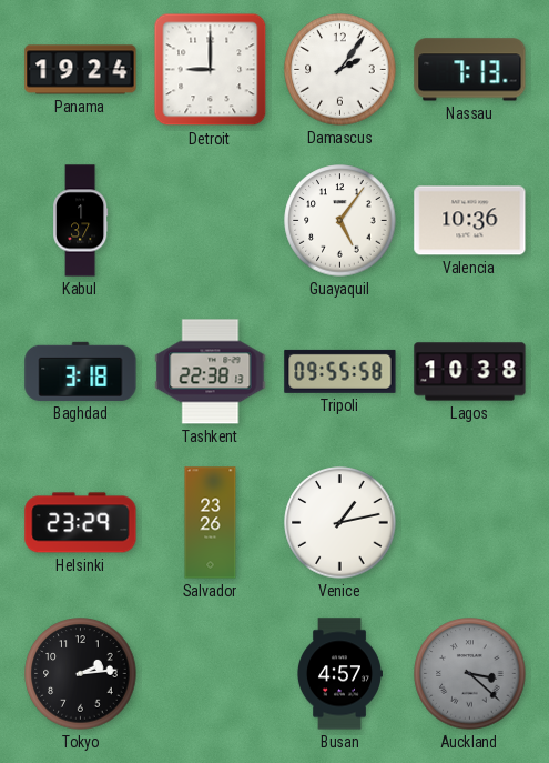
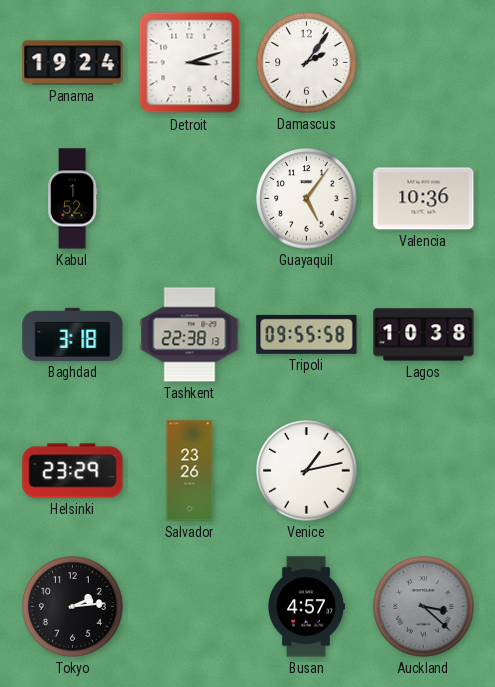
Detroit: 9:00 -> 3:12 (190, 63)
Nassau: 7:13 -> none (470, 70)
Kabul: 1:37 -> 1:52 (73, 199)
